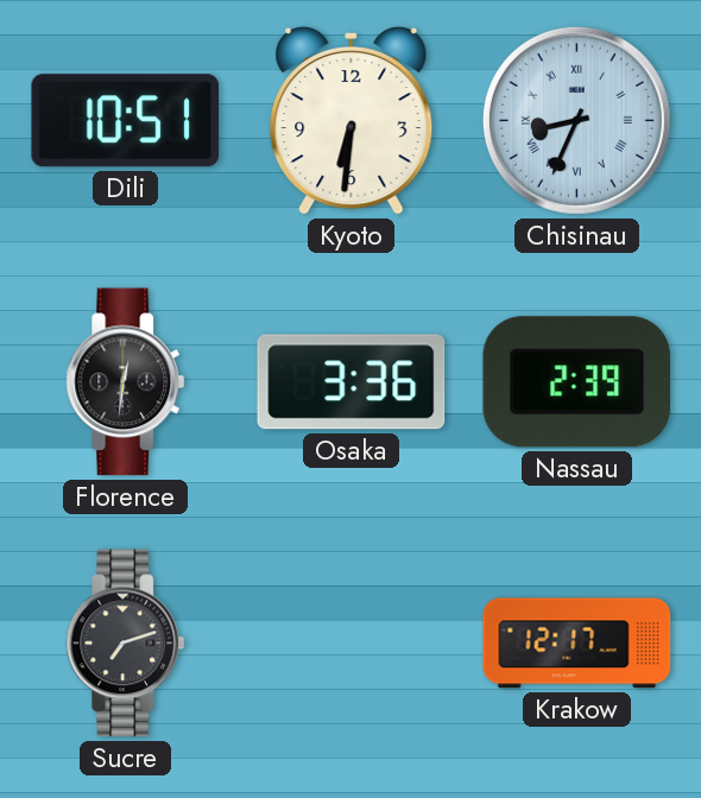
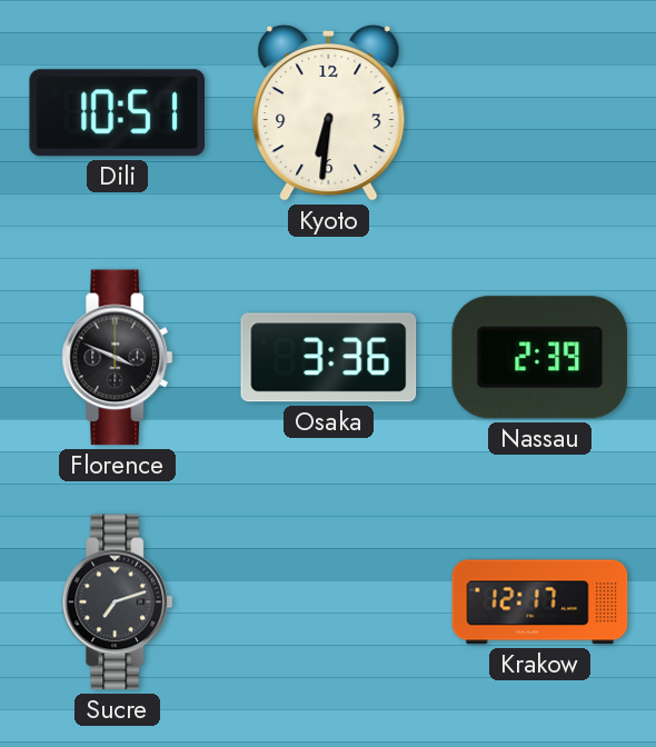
Chisinau: 8:34 -> none (576, 120)
Florence: 12:31 -> 3:49 (118, 358)
